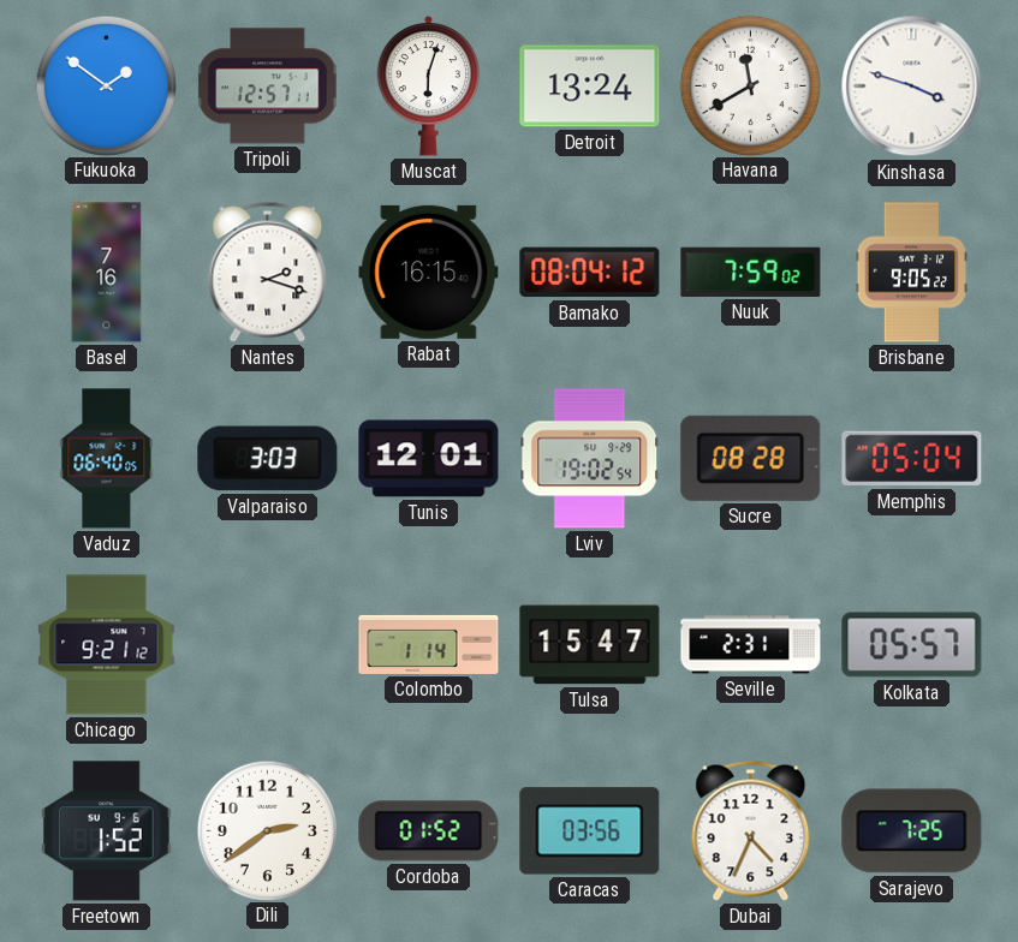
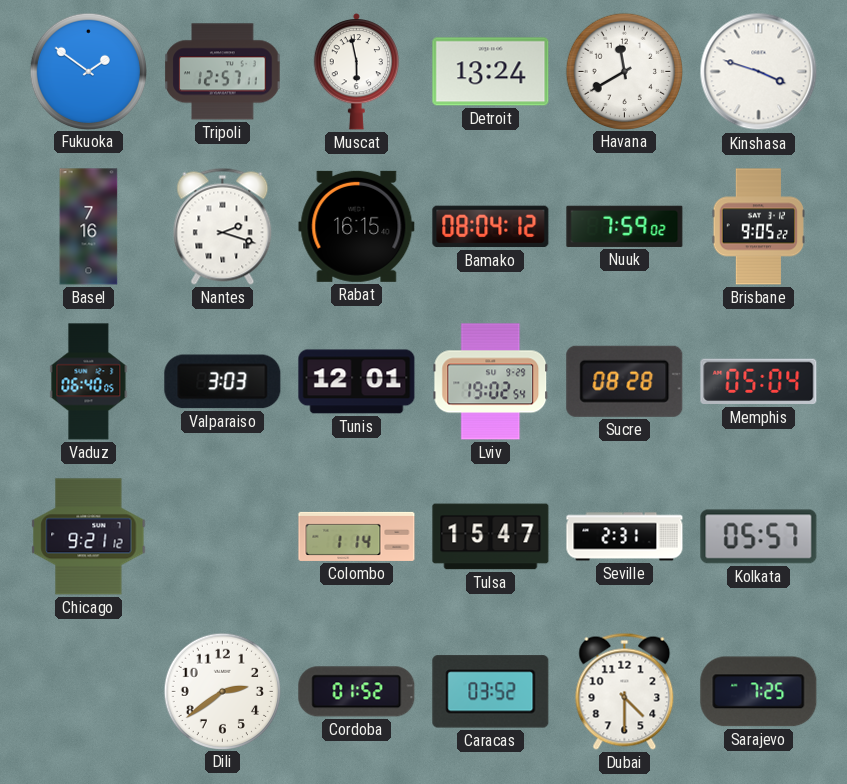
Muscat: 6:03 -> 5:58 (357, 72)
Freetown: 1:52 -> none (107, 831)
Caracas: 03:56 -> 03:52 (491, 692)
Dubai: 4:34 -> 4:30 (625, 691)
